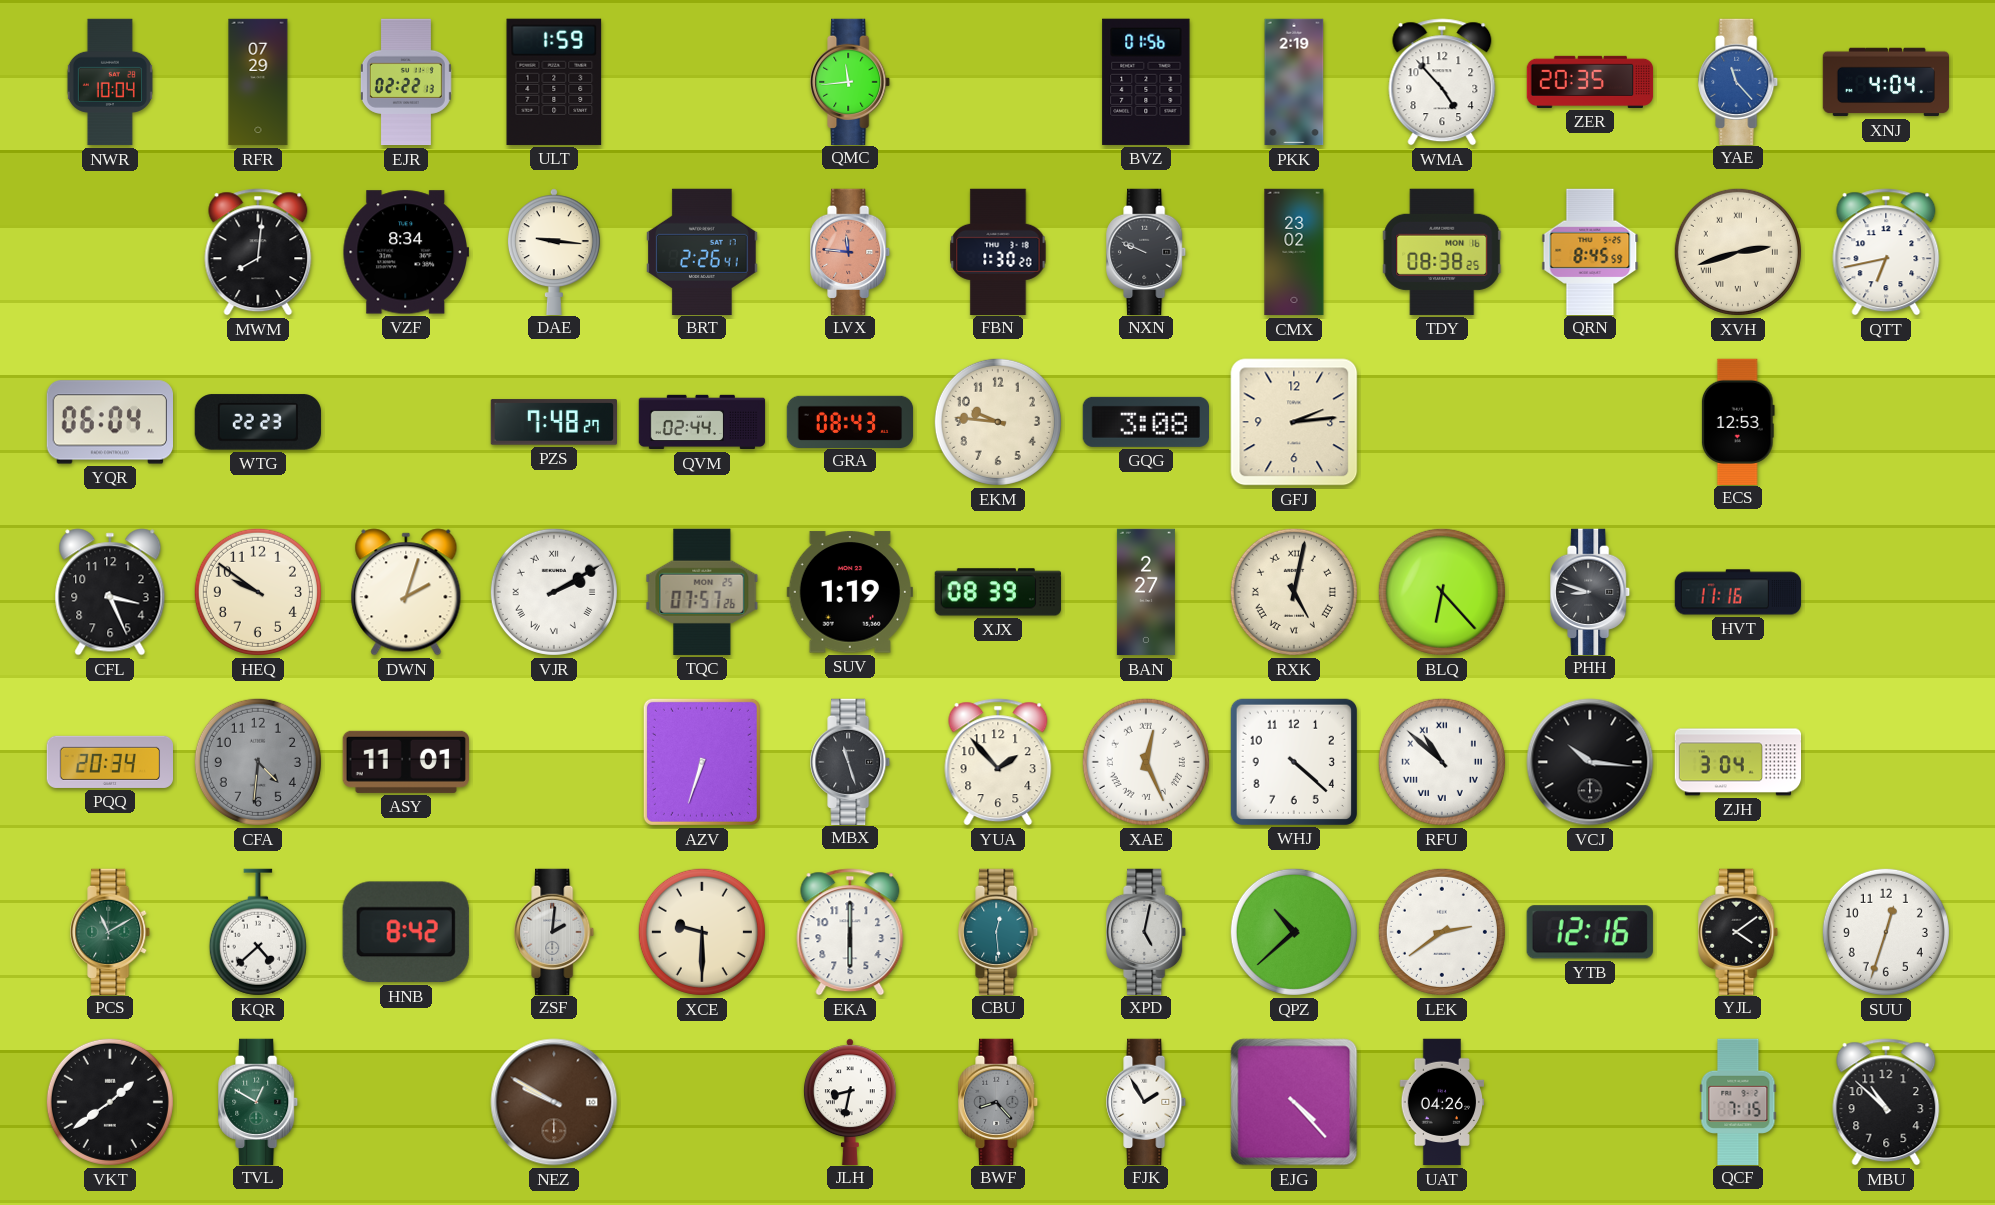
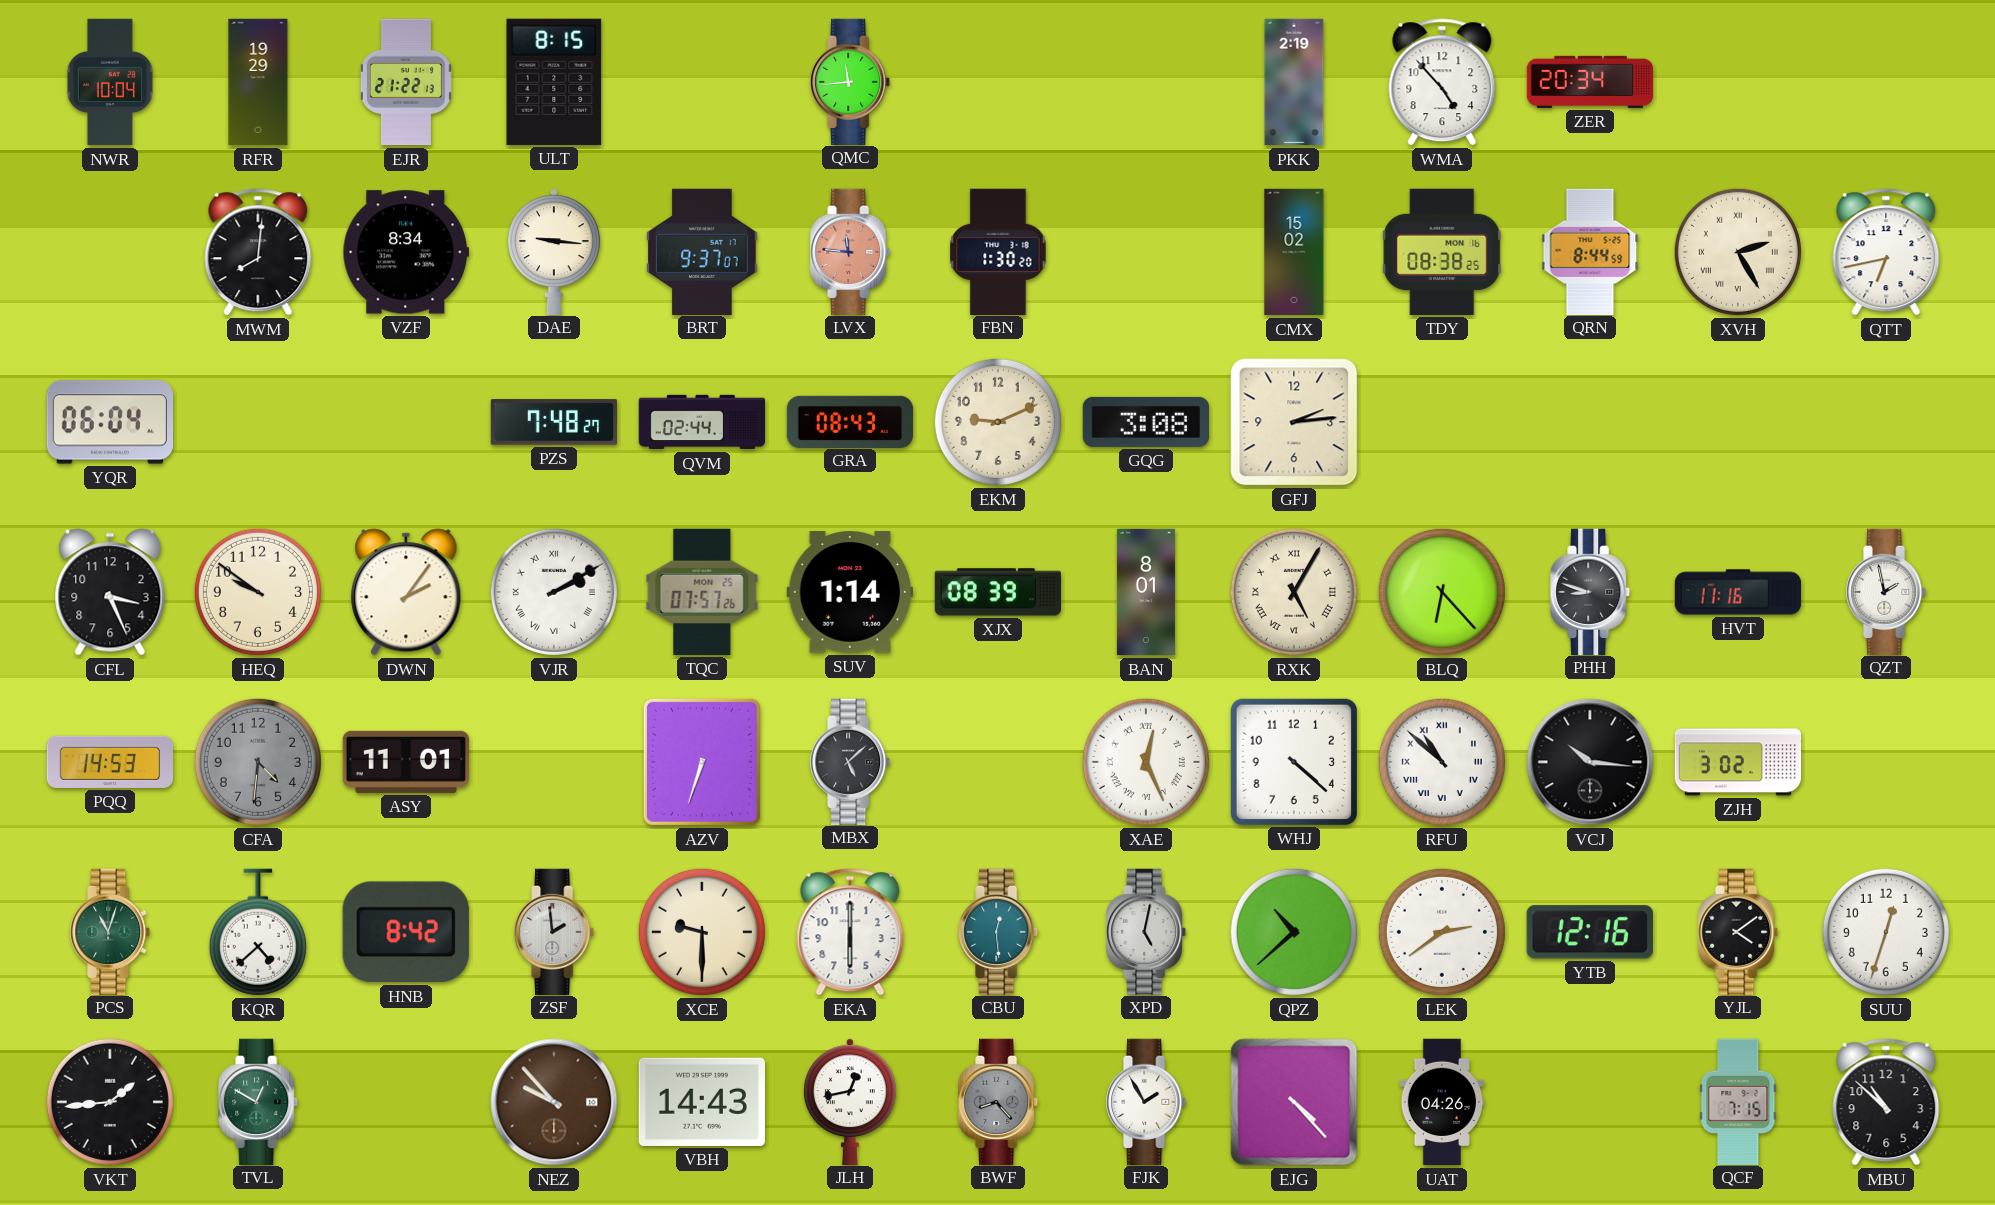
RFR: 07:29 -> 19:29 (258, 82)
EJR: 02:22 -> 21:22 (406, 82)
ULT: 1:59 -> 8:15 (554, 82)
BVZ: 01:56 -> none (1146, 82)
ZER: 20:35 -> 20:34 (1590, 82)
YAE: 11:23 -> none (1739, 81)
XNJ: 4:04 -> none (1886, 82)
BRT: 2:26 -> 9:37 (702, 251)
NXN: 9:49 -> none (1147, 251)
CMX: 23:02 -> 15:02 (1294, 252)
QRN: 8:45 -> 8:44 (1590, 251)
XVH: 2:42 -> 2:25 (1738, 252)
WTG: 22:23 -> none (258, 422)
EKM: 9:46 -> 9:11 (998, 422)
ECS: 12:53 -> none (1738, 421)
DWN: 2:03 -> 2:06 (406, 592)
SUV: 1:19 -> 1:14 (850, 592)
BAN: 2:27 -> 8:01 (1146, 592)
RXK: 5:02 -> 5:05 (1294, 592)
QZT: none -> 1:58 (1887, 591)
PQQ: 20:34 -> 14:53 (109, 762)
MBX: 11:27 -> 5:08 (851, 761)
YUA: 1:53 -> none (998, 762)
ZJH: 3:04 -> 3:02 (1738, 762)
PCS: 11:10 -> 11:03 (111, 931)
ZSF: 2:01 -> 1:59 (555, 931)
VKT: 1:39 -> 1:44 (110, 1102)
NEZ: 9:50 -> 9:53 (554, 1102)
VBH: none -> 14:43 (702, 1102)
JLH: 8:32 -> 12:43 (850, 1101)
